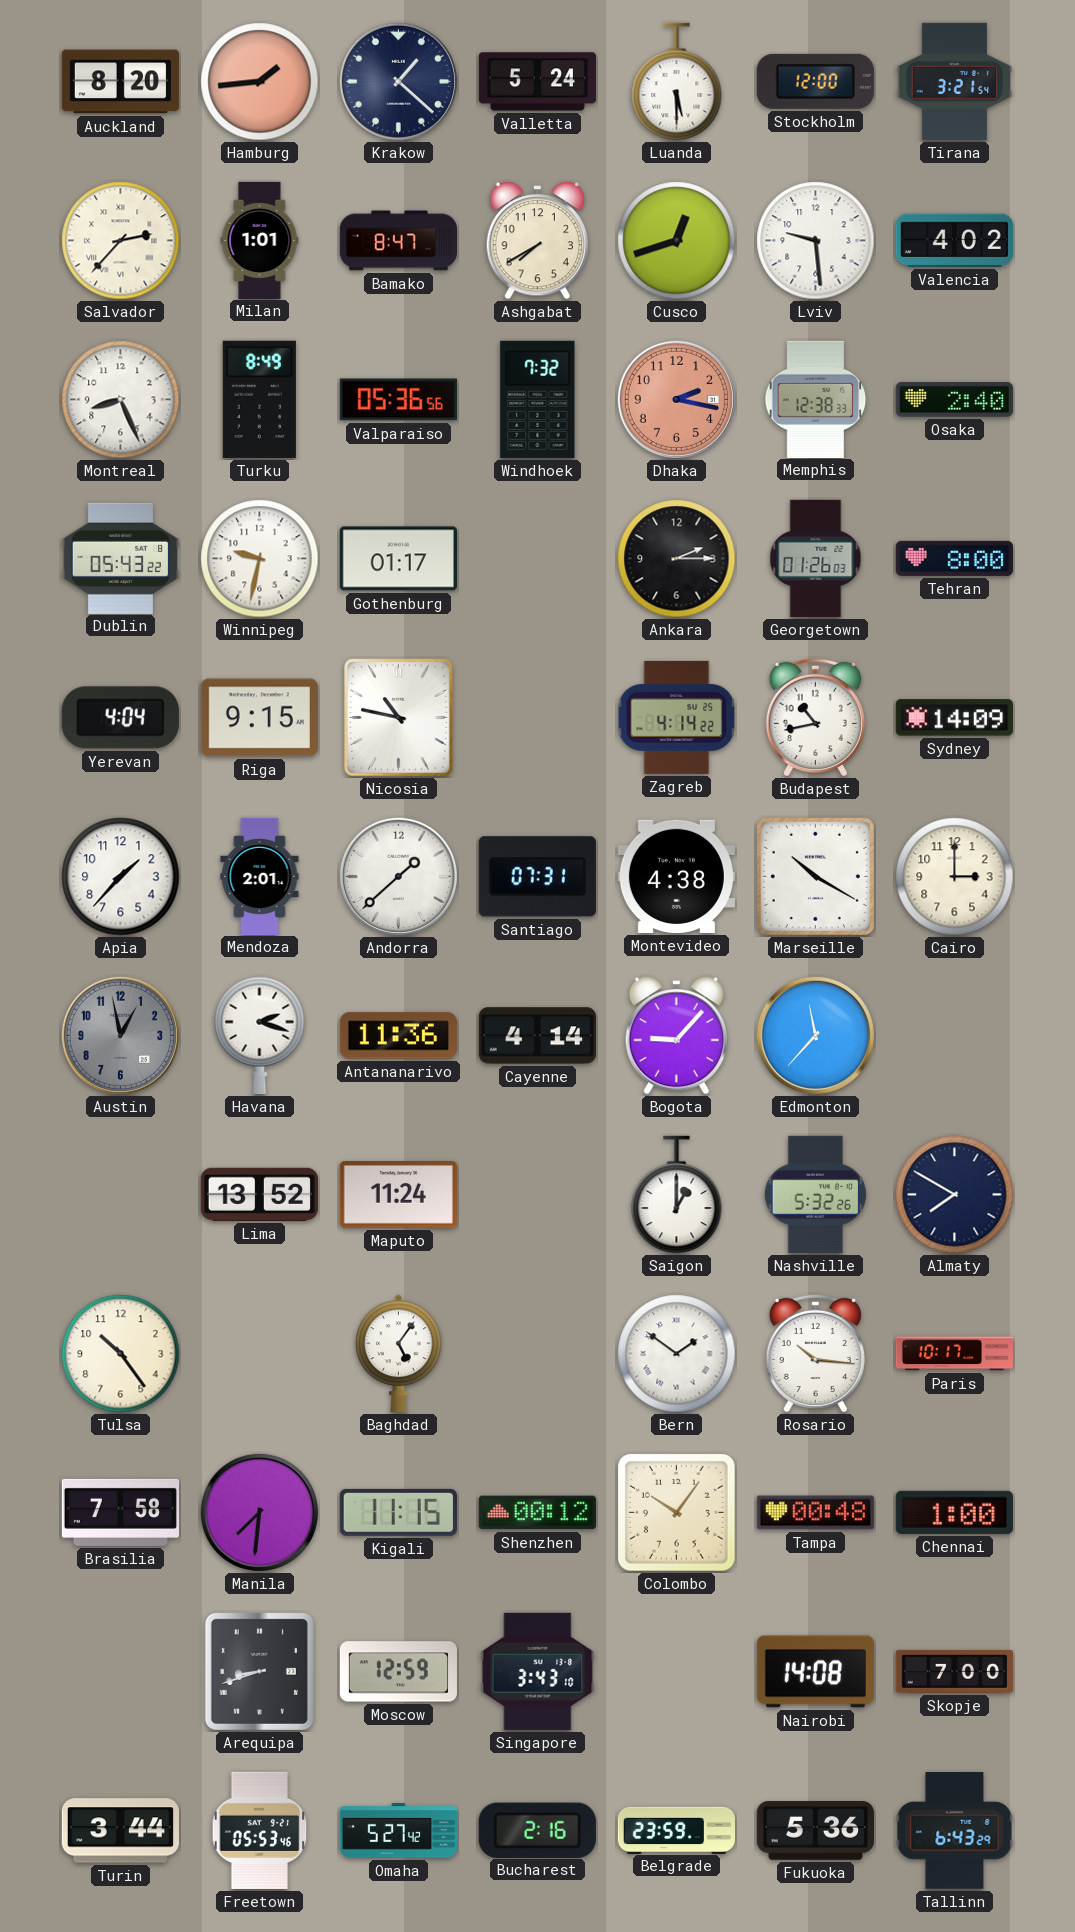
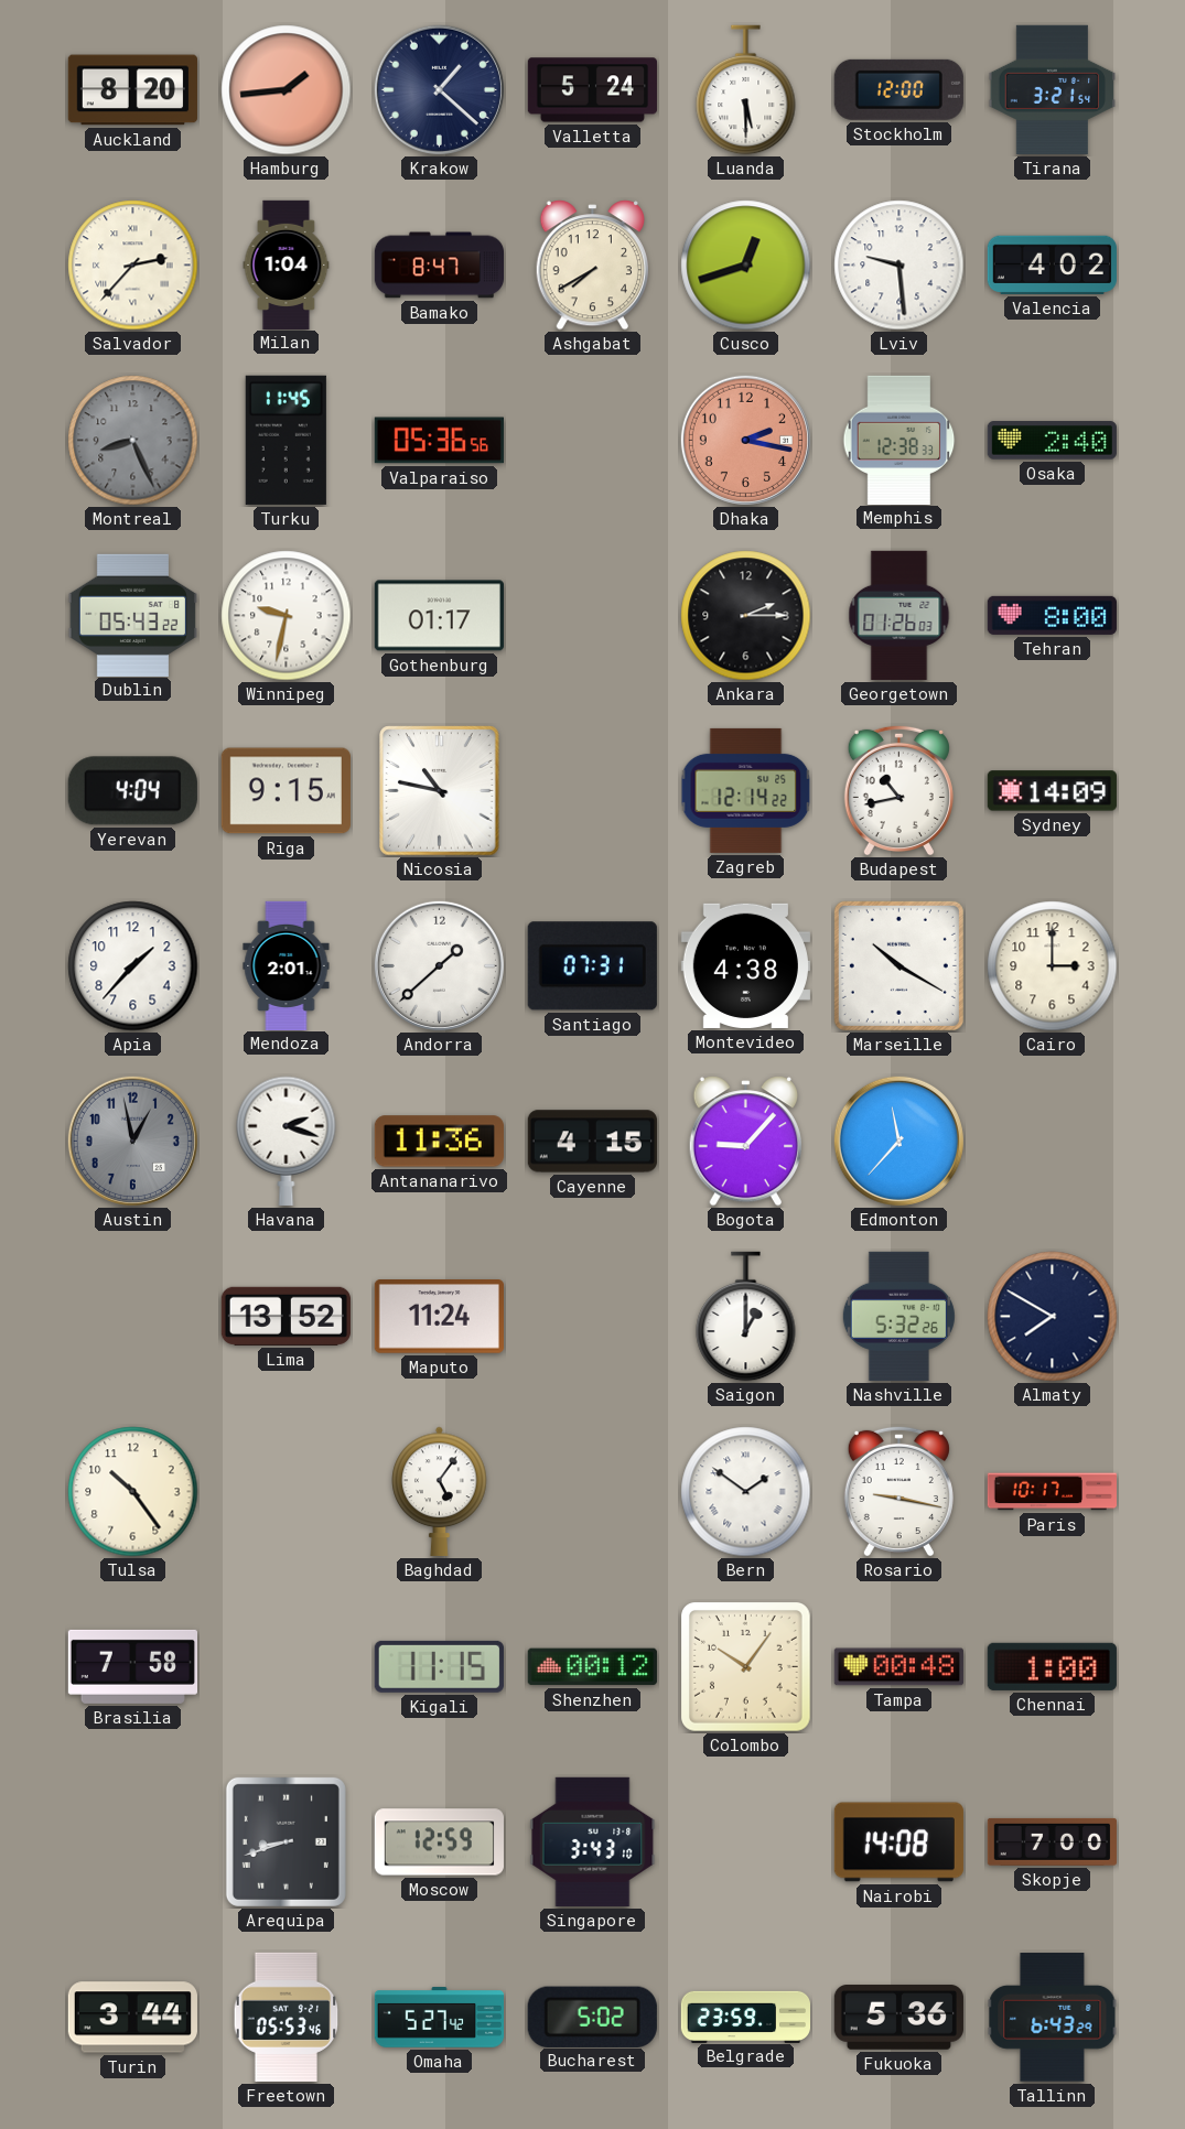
Milan: 1:01 -> 1:04 (287, 264)
Montreal dial: white -> grey (133, 441)
Turku: 8:49 -> 11:45 (286, 440)
Windhoek: 7:32 -> none (538, 399)
Zagreb: 4:14 -> 12:14 (746, 790)
Cayenne: 4:14 -> 4:15 (592, 1142)
Rosario: 10:16 -> 9:17 (898, 1491)
Manila: 7:31 -> none (259, 1512)
Bucharest: 2:16 -> 5:02 (592, 2017)
